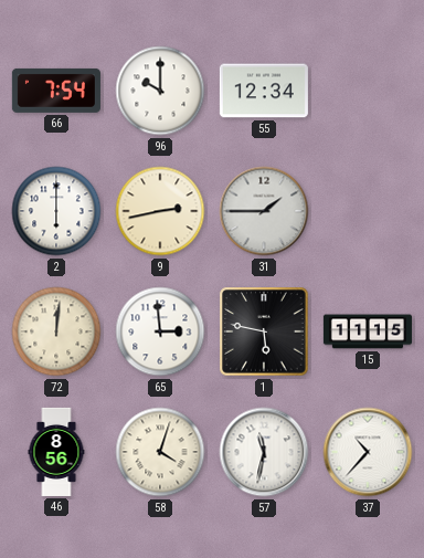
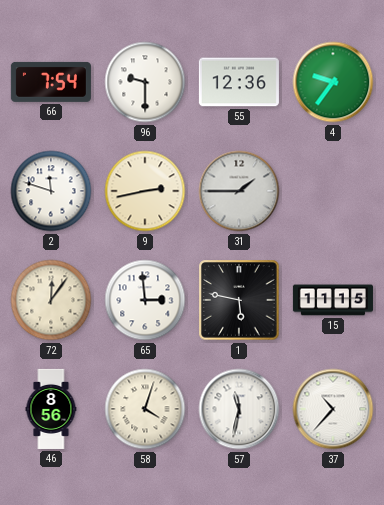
96: 10:00 -> 9:30 (145, 82)
55: 12:34 -> 12:36 (239, 82)
4: none -> 9:36 (333, 82)
2: 6:00 -> 11:48 (51, 191)
72: 12:01 -> 12:06 (51, 300)
